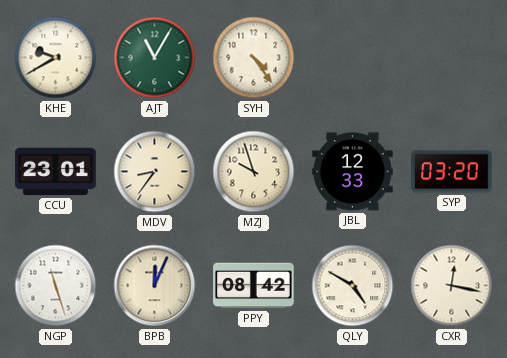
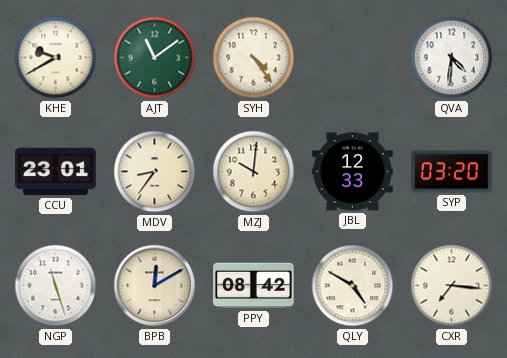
AJT: 11:05 -> 11:09 (155, 58)
QVA: none -> 4:31 (452, 58)
MZJ: 9:57 -> 10:01 (254, 172)
BPB: 12:04 -> 12:10 (155, 286)
CXR: 12:17 -> 7:16 (452, 286)
